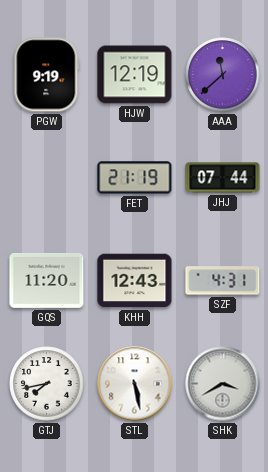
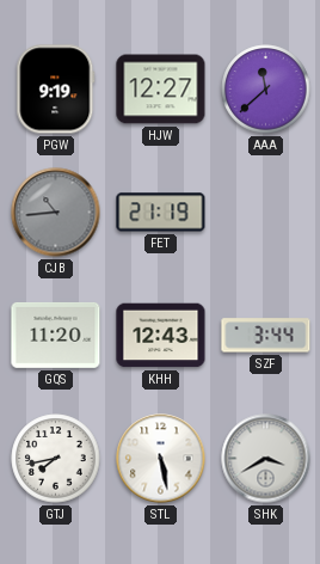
HJW: 12:19 -> 12:27 (161, 90)
CJB: none -> 10:44 (56, 213)
JHJ: 07:44 -> none (223, 178)
SZF: 4:31 -> 3:44 (266, 336)
